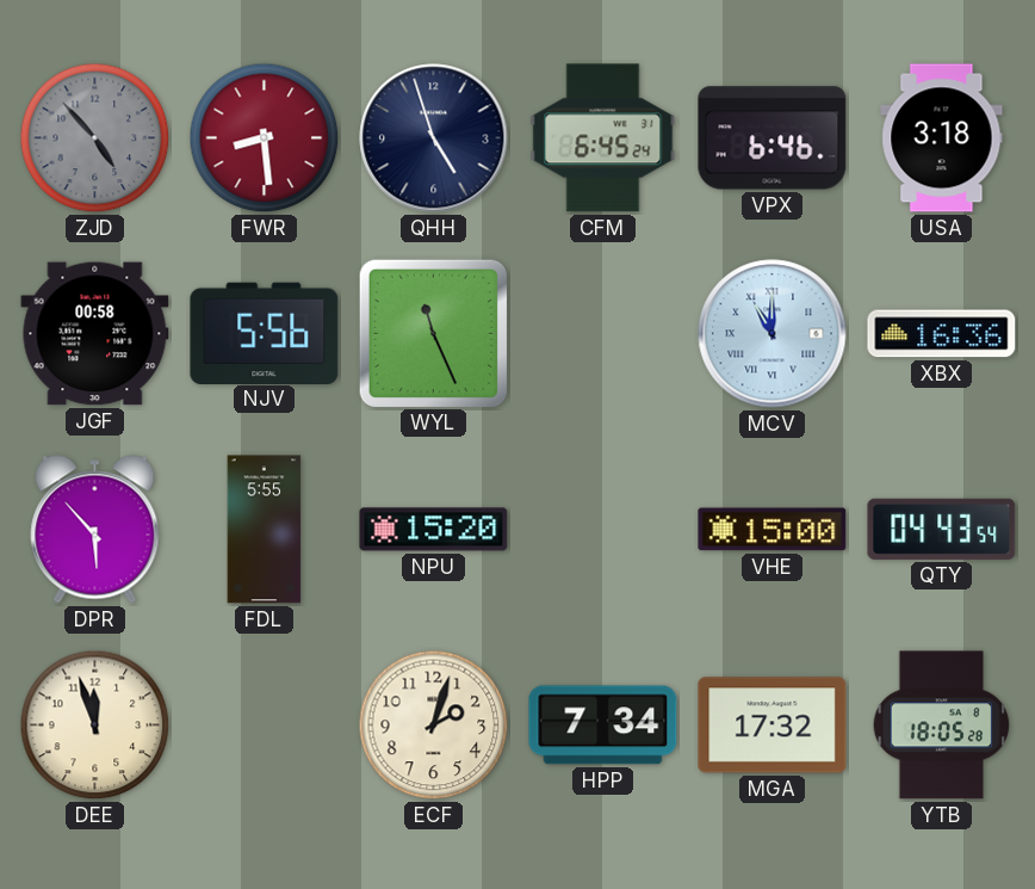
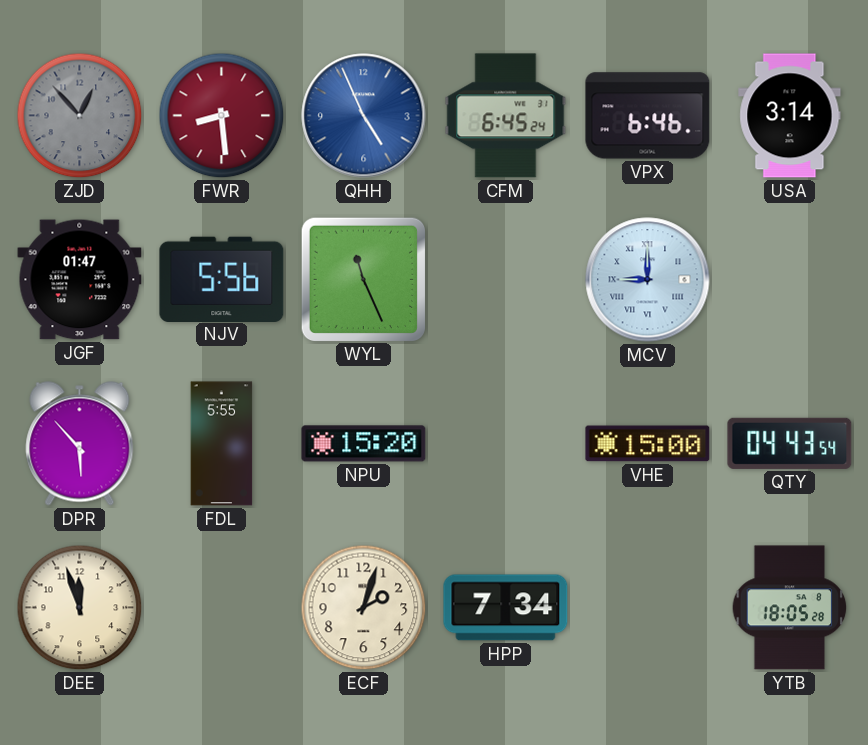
ZJD: 4:53 -> 12:53 (80, 116)
QHH: 4:57 -> 4:56 (364, 116)
QHH dial: navy -> blue (364, 116)
USA: 3:18 -> 3:14 (790, 116)
JGF: 00:58 -> 01:47 (80, 280)
MCV: 11:00 -> 9:00 (648, 280)
XBX: 16:36 -> none (942, 334)
MGA: 17:32 -> none (773, 726)
